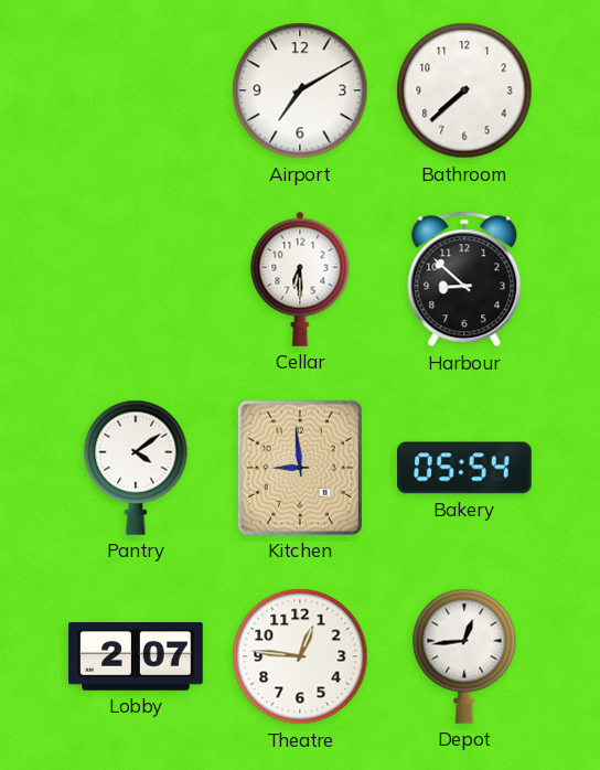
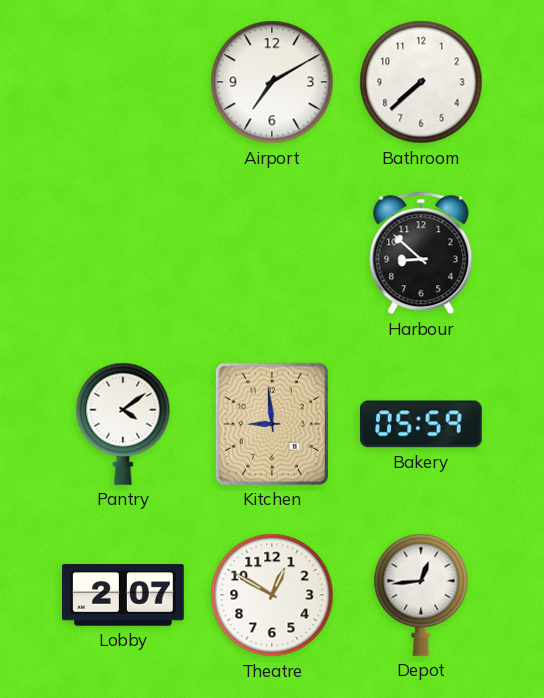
Cellar: 6:30 -> none (300, 279)
Bakery: 05:54 -> 05:59 (422, 424)
Theatre: 12:46 -> 12:50 (272, 595)
